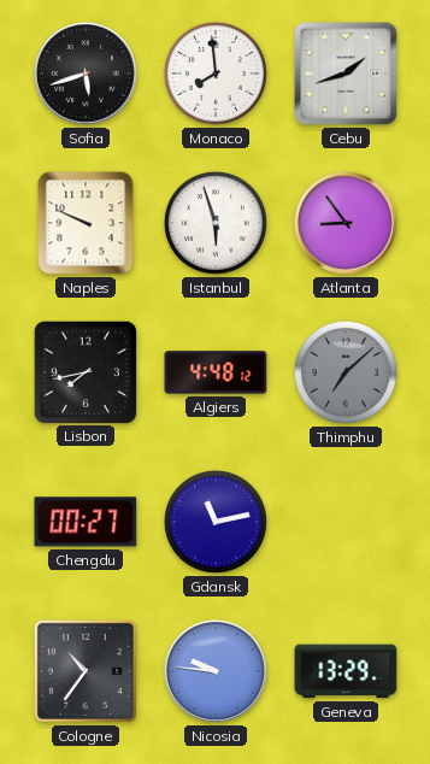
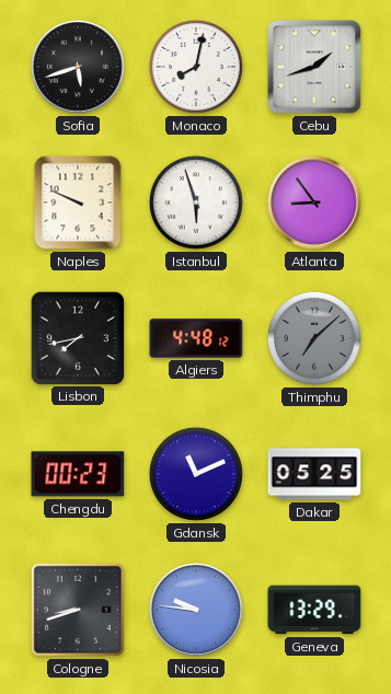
Monaco: 7:59 -> 8:02 (196, 67)
Chengdu: 00:27 -> 00:23 (78, 474)
Gdansk: 11:13 -> 11:11 (196, 474)
Dakar: none -> 05:25 (314, 474)
Cologne: 10:36 -> 8:42 (78, 610)
